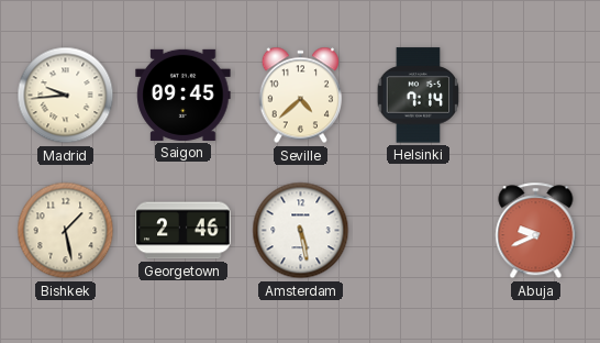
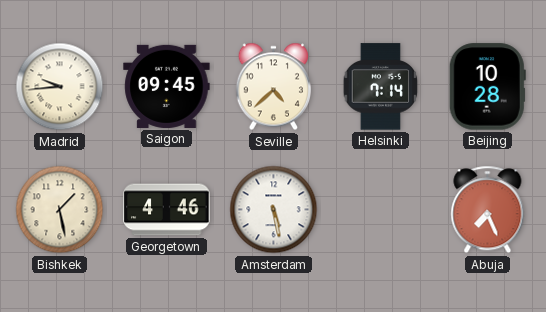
Beijing: none -> 10:28 (487, 87)
Georgetown: 2:46 -> 4:46 (167, 210)
Abuja: 9:41 -> 7:26 (488, 210)
